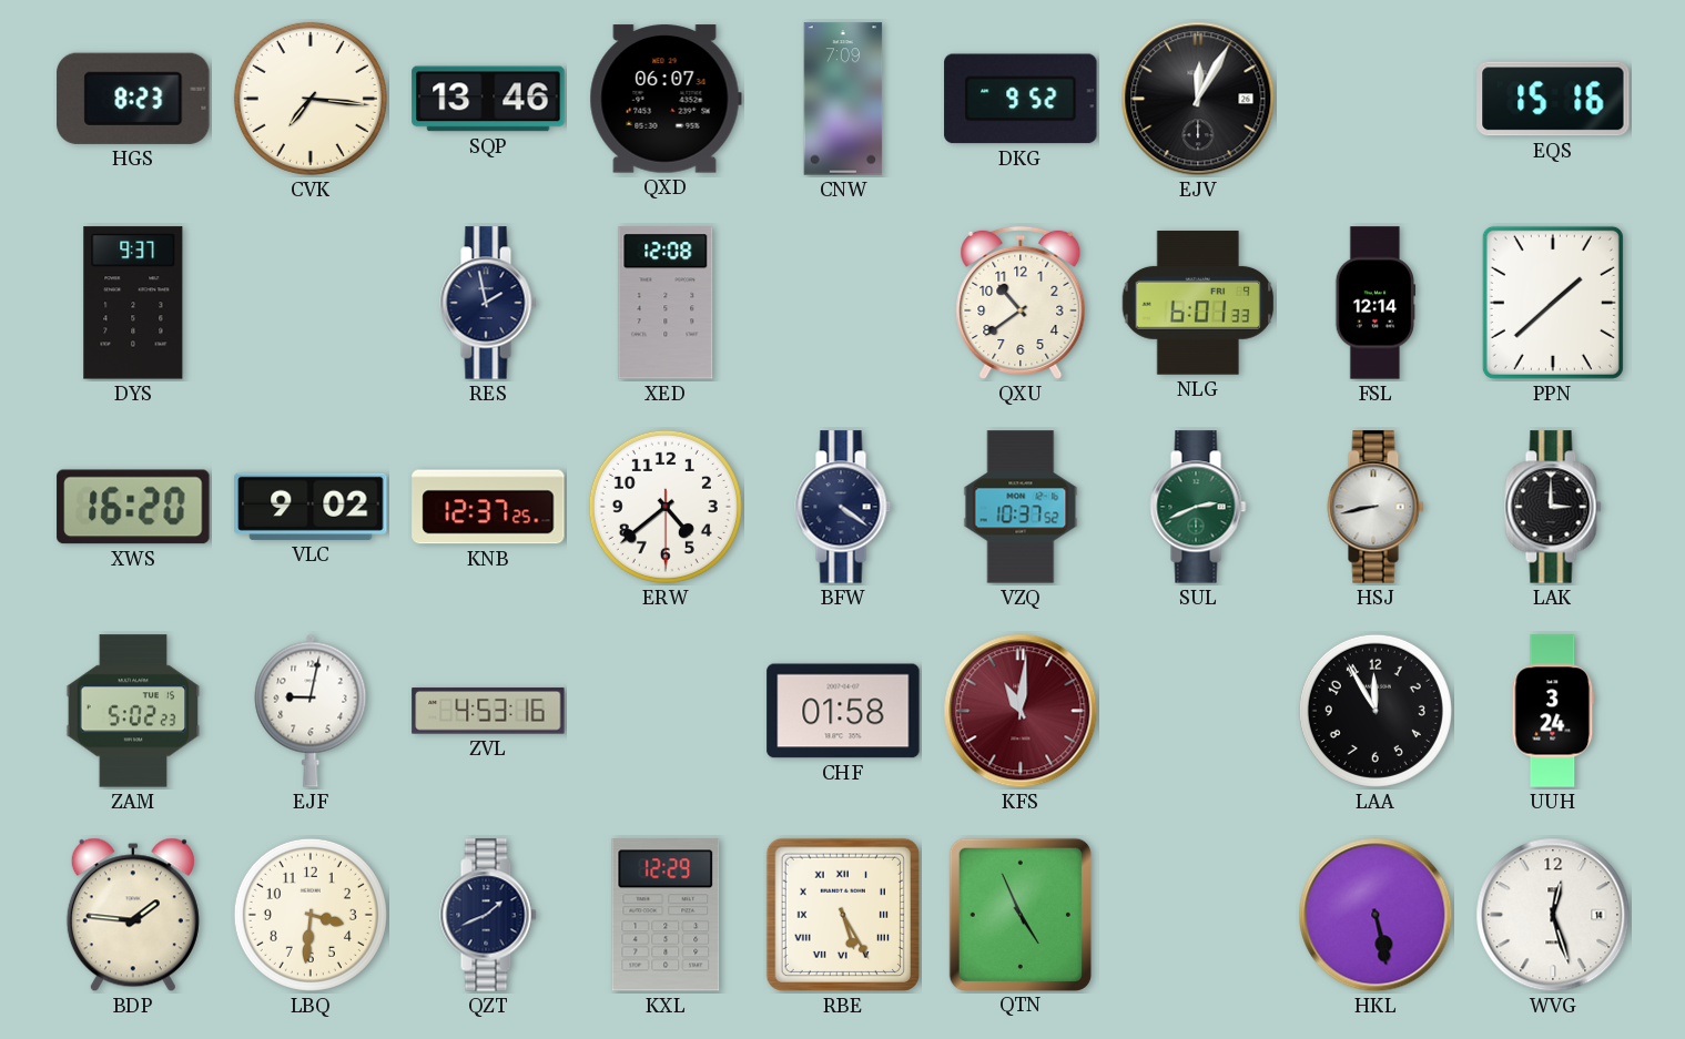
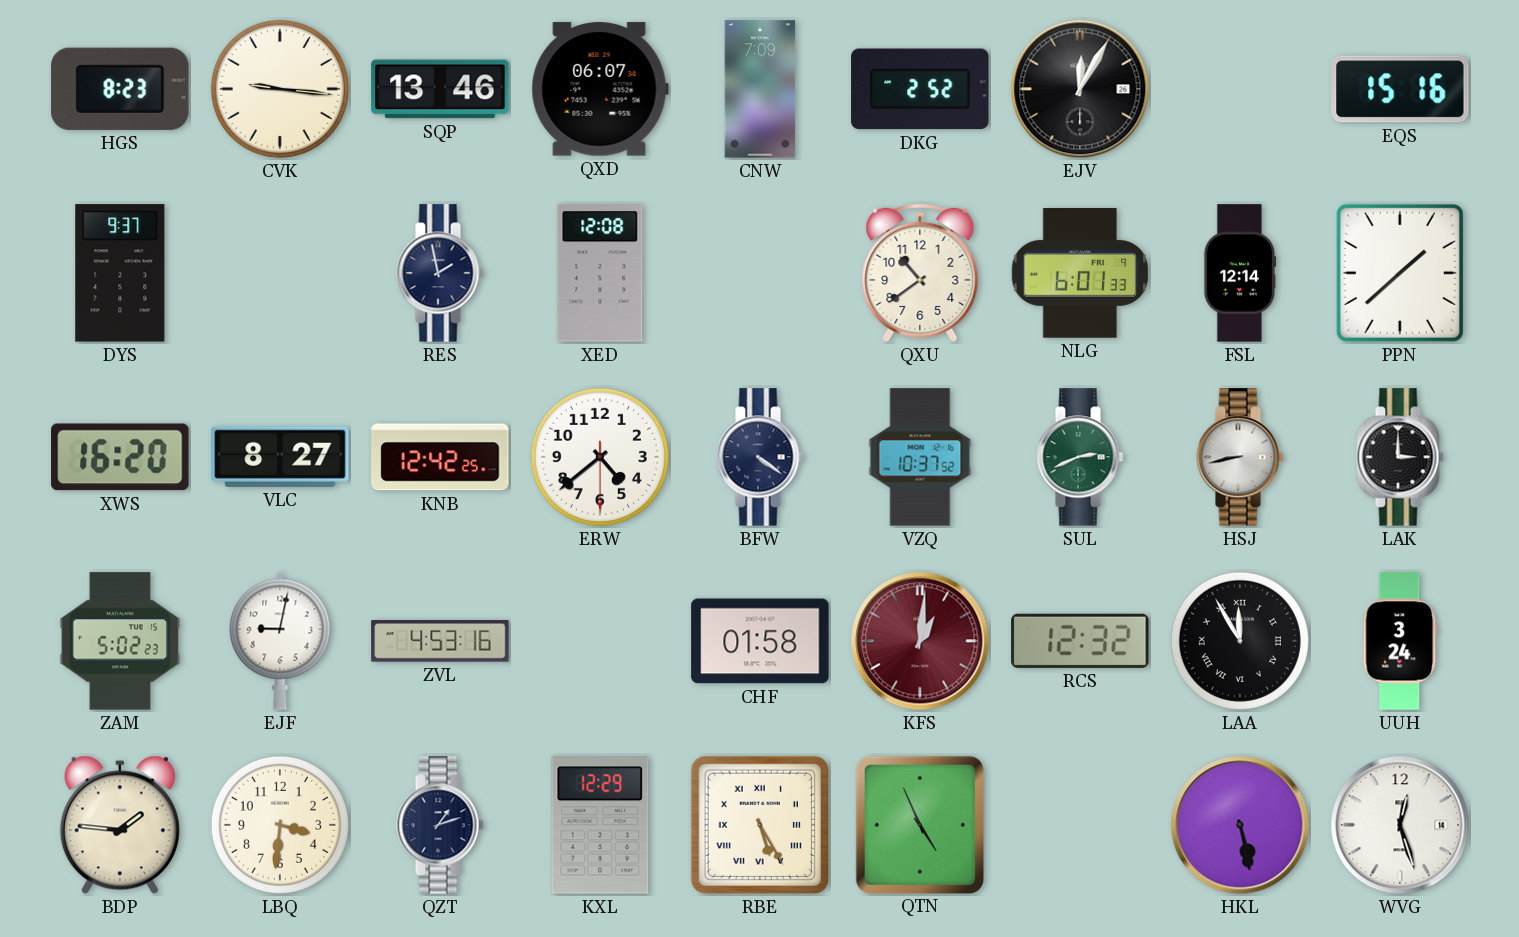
CVK: 7:16 -> 9:16 (280, 89)
DKG: 9:52 -> 2:52 (920, 89)
VLC: 9:02 -> 8:27 (280, 457)
KNB: 12:37 -> 12:42 (440, 457)
KFS: 11:01 -> 1:01 (920, 641)
RCS: none -> 12:32 (1080, 641)
LAA numerals: Arabic -> Roman (1240, 641)
QZT: 1:41 -> 1:12 (440, 825)
